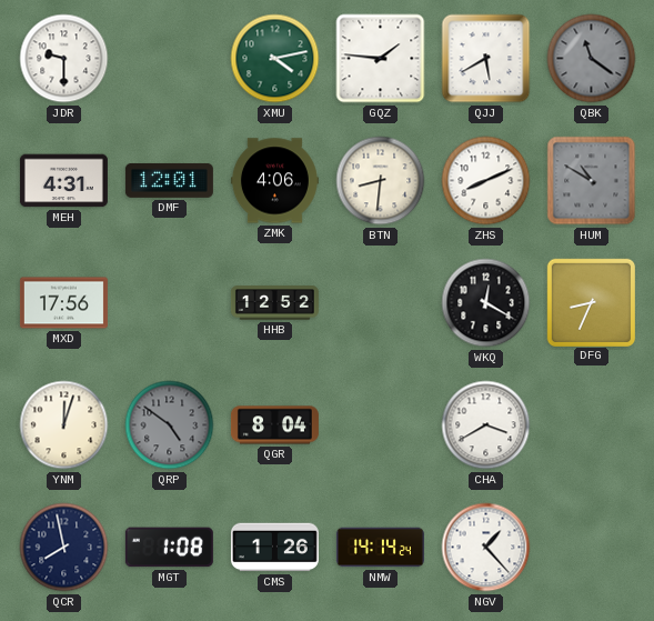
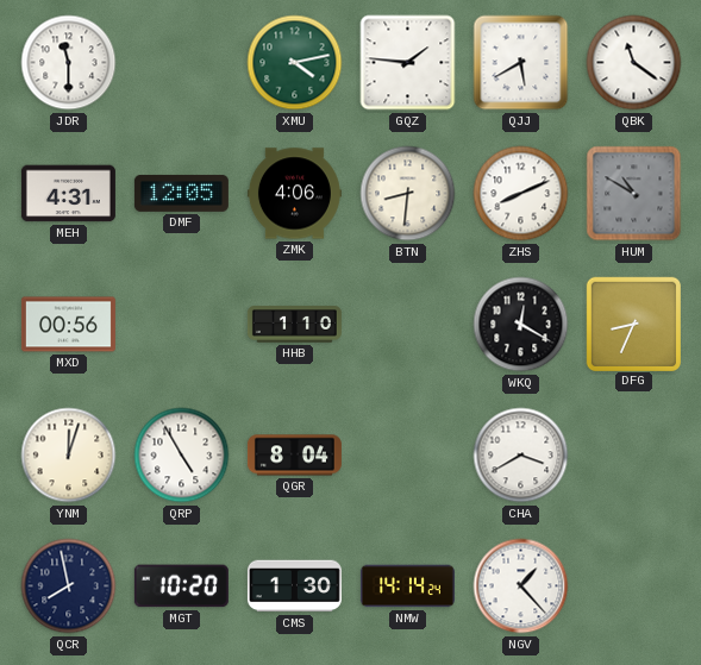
JDR: 9:30 -> 11:30 (69, 63)
QBK dial: grey -> white (634, 63)
DMF: 12:01 -> 12:05 (181, 193)
MXD: 17:56 -> 00:56 (68, 325)
HHB: 12:52 -> 1:10 (294, 325)
QRP: 4:51 -> 4:55 (182, 456)
QRP dial: grey -> white (182, 456)
MGT: 1:08 -> 10:20 (181, 586)
CMS: 1:26 -> 1:30 (294, 586)
